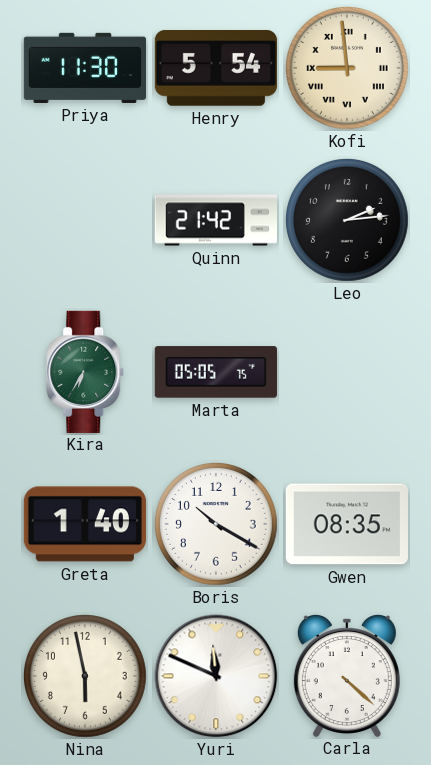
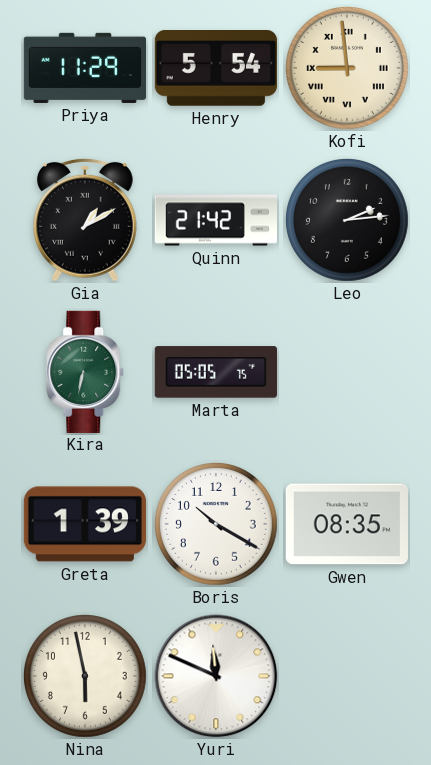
Priya: 11:30 -> 11:29 (84, 68)
Gia: none -> 1:10 (85, 220)
Kira: 6:35 -> 6:32 (86, 371)
Greta: 1:40 -> 1:39 (85, 524)
Carla: 4:22 -> none (347, 676)
